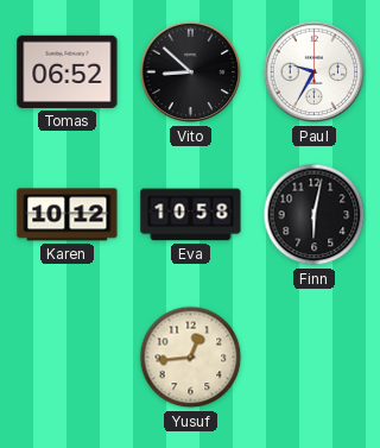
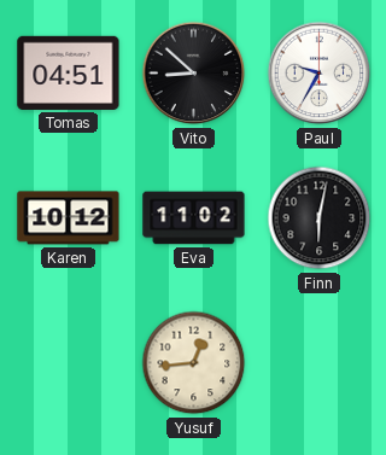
Tomas: 06:52 -> 04:51 (69, 72)
Eva: 10:58 -> 11:02 (194, 218)
